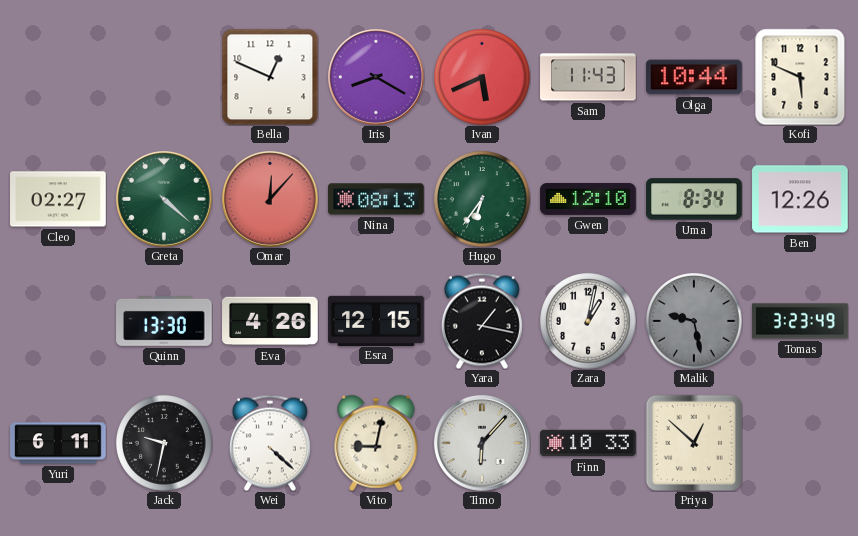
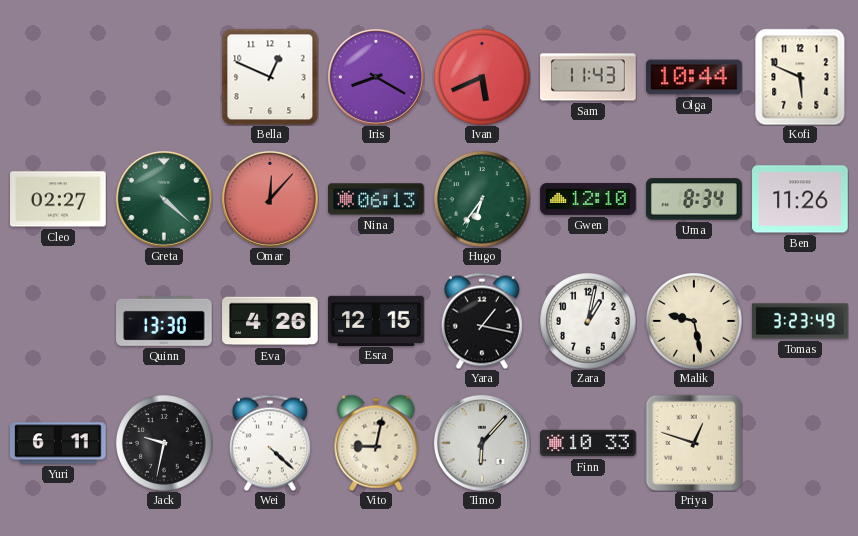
Nina: 08:13 -> 06:13 (376, 199)
Ben: 12:26 -> 11:26 (800, 199)
Malik dial: grey -> cream (694, 321)
Priya: 12:52 -> 12:48 (693, 442)
